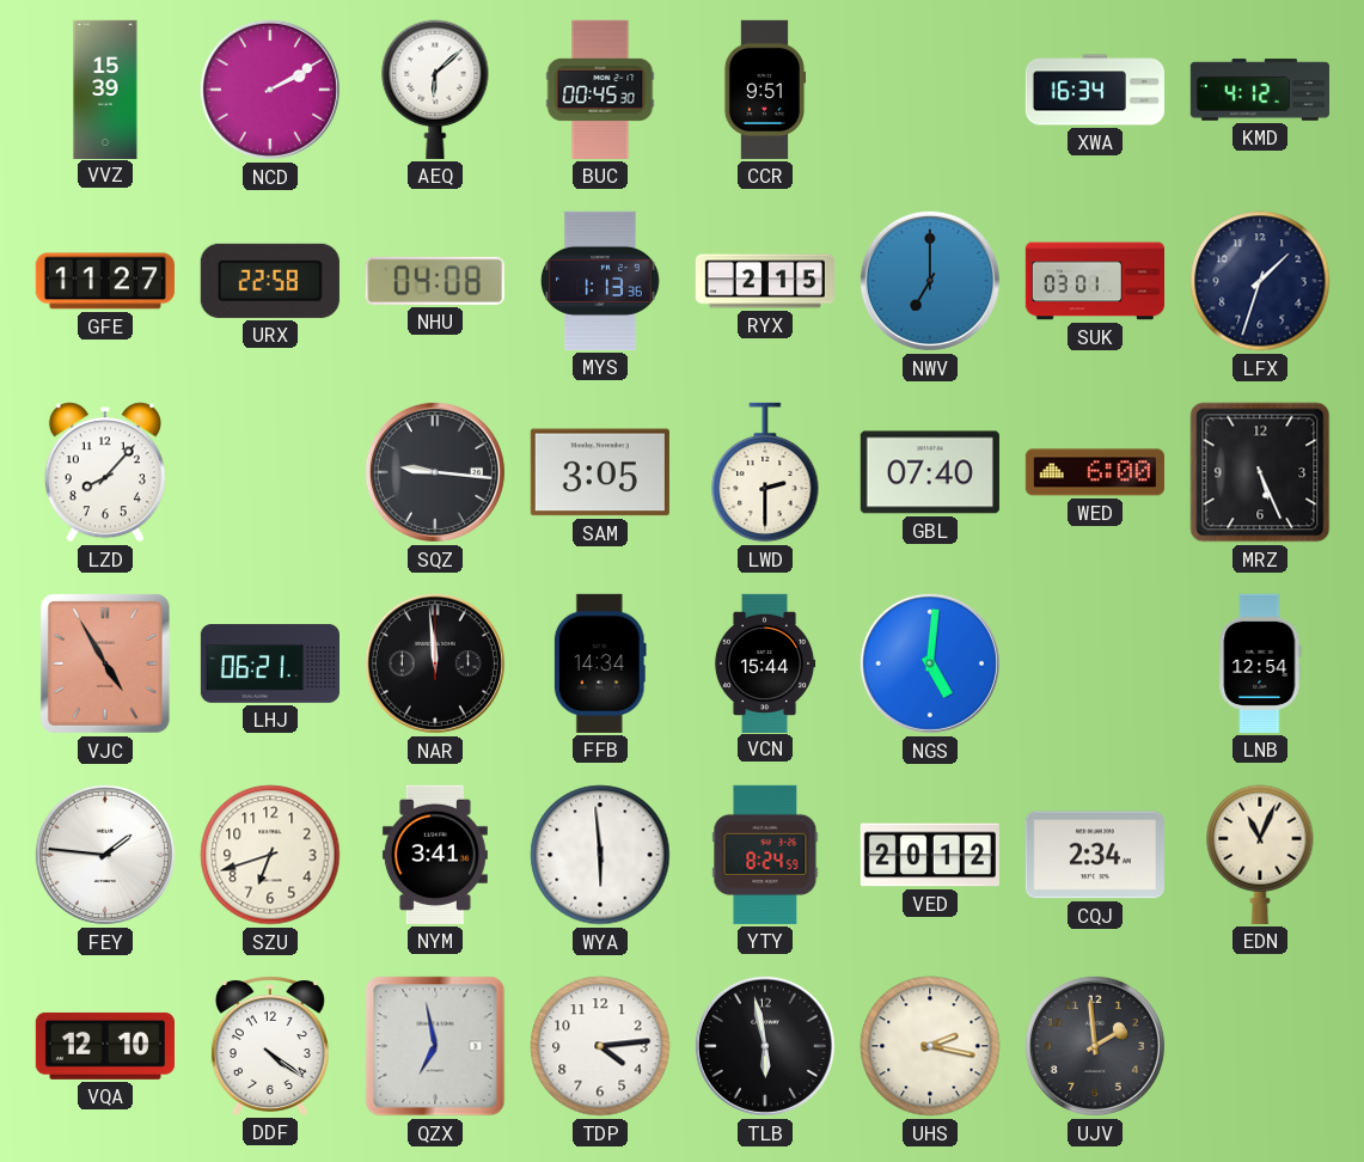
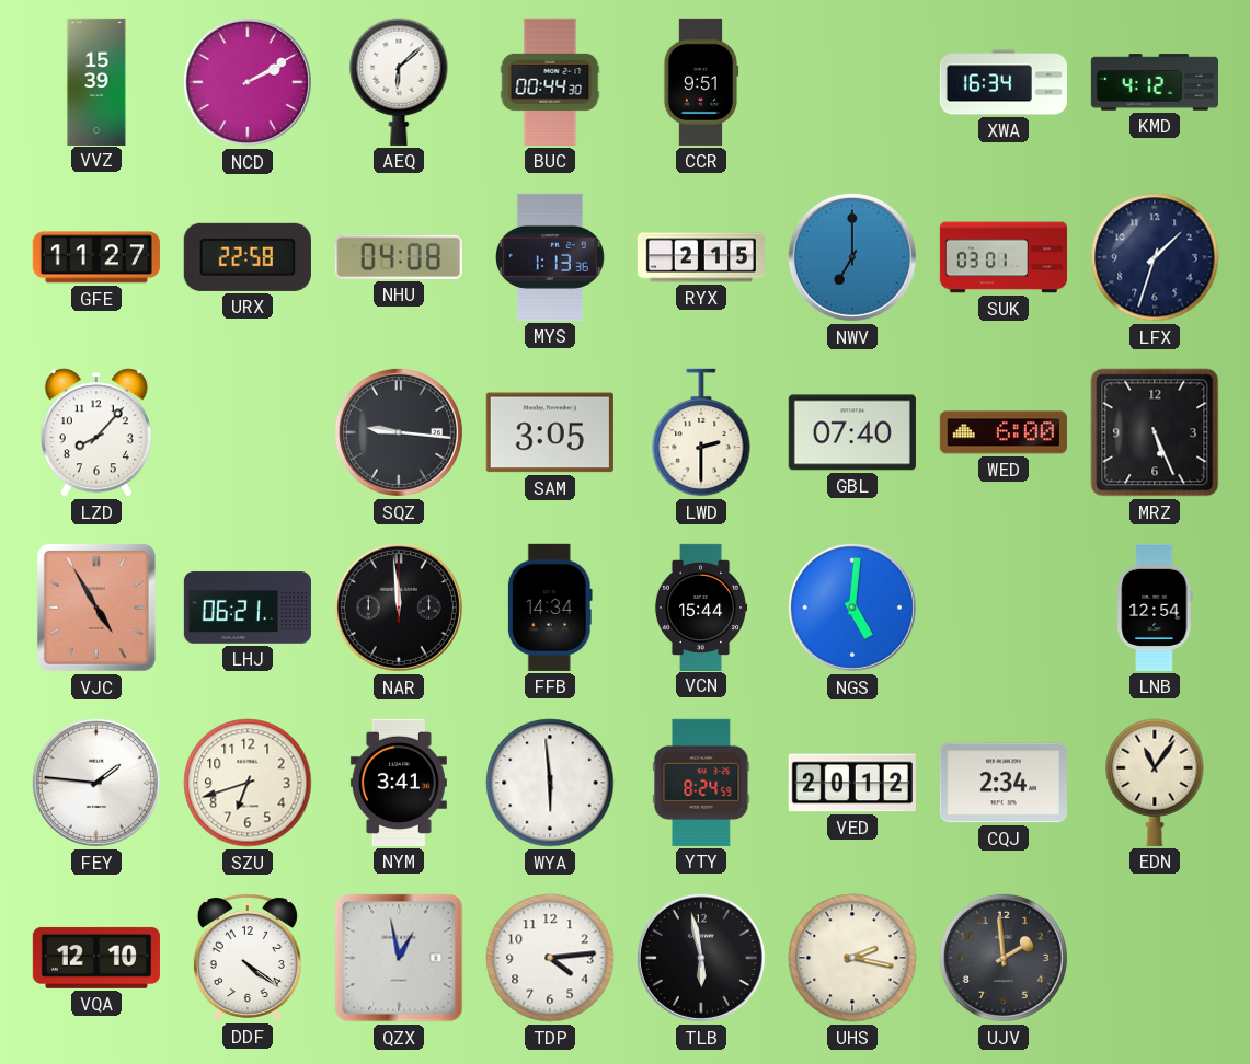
BUC: 00:45 -> 00:44 (550, 82)
EDN: 11:04 -> 11:06 (1155, 783)
QZX: 6:58 -> 12:58 (399, 958)
